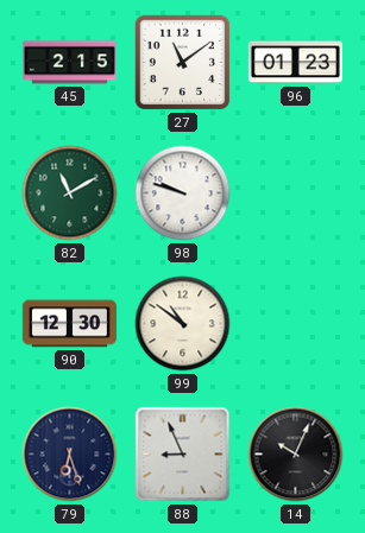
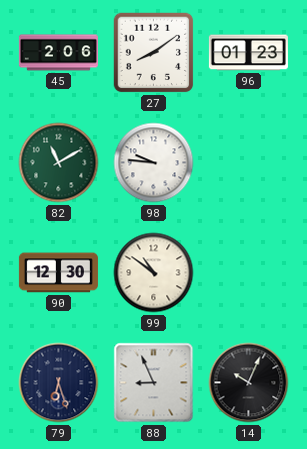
45: 2:15 -> 2:06 (58, 53)
27: 11:09 -> 8:09 (154, 53)
98: 9:48 -> 9:46 (154, 163)
